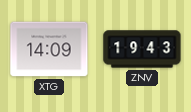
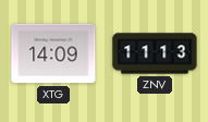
ZNV: 19:43 -> 11:13 (155, 53)
